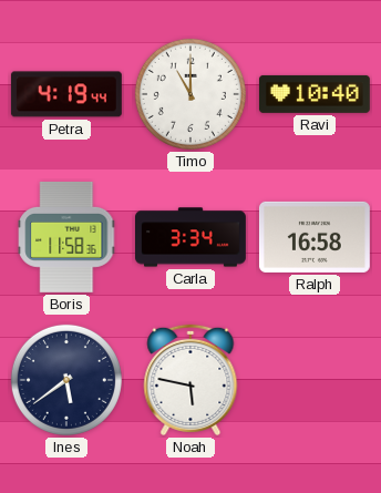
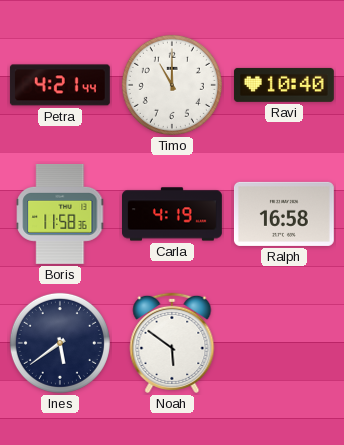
Petra: 4:19 -> 4:21 (60, 85)
Carla: 3:34 -> 4:19 (173, 214)
Noah: 5:47 -> 5:51 (172, 343)
